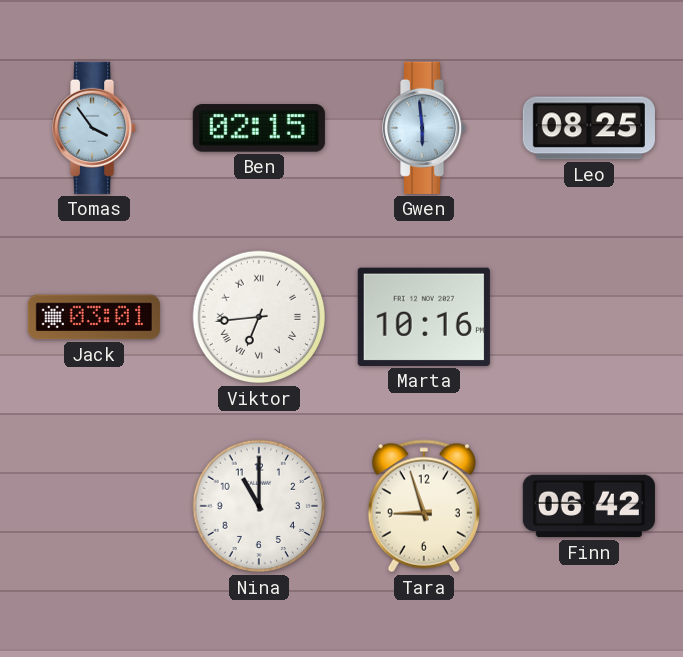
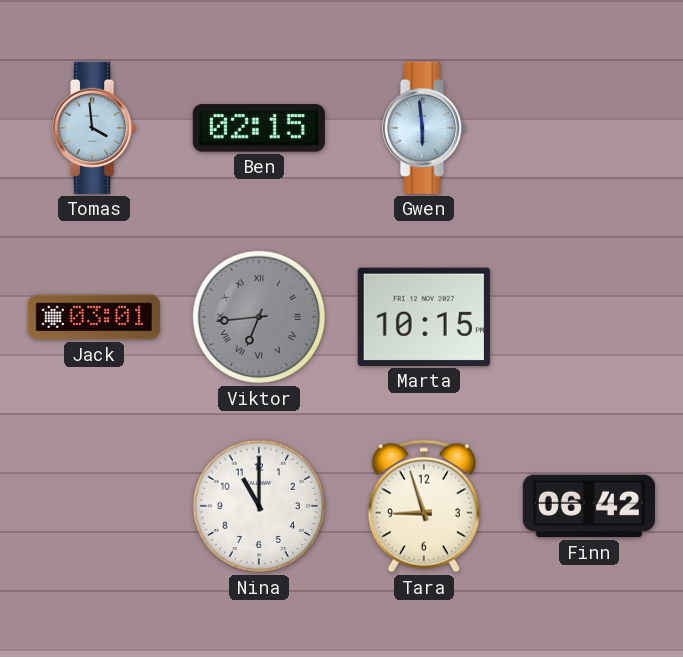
Tomas: 3:54 -> 3:59 (95, 128)
Leo: 08:25 -> none (589, 128)
Viktor dial: white -> grey (259, 317)
Marta: 10:16 -> 10:15 (424, 317)
